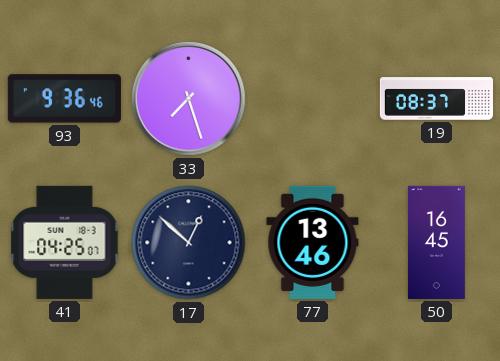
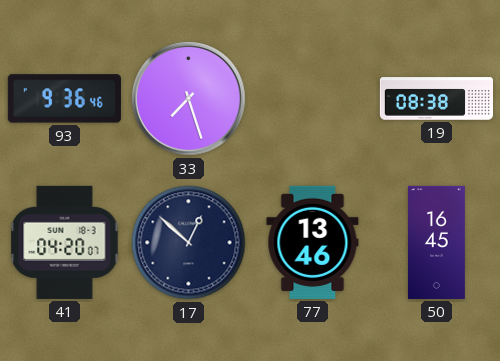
19: 08:37 -> 08:38 (436, 99)
41: 04:25 -> 04:20 (65, 242)
